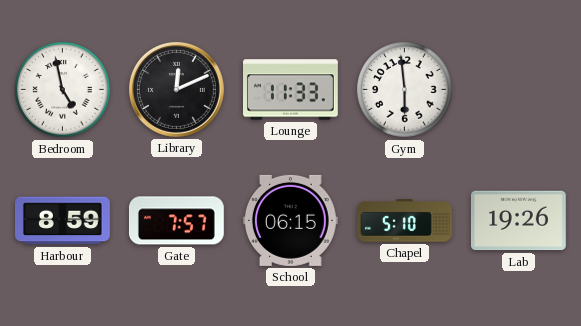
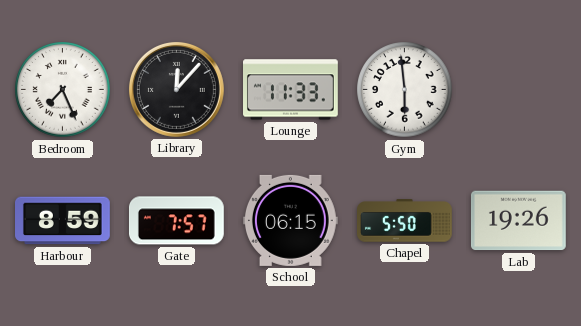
Bedroom: 4:58 -> 7:26 (63, 90)
Library: 12:11 -> 12:07 (176, 89)
Chapel: 5:10 -> 5:50 (405, 221)
